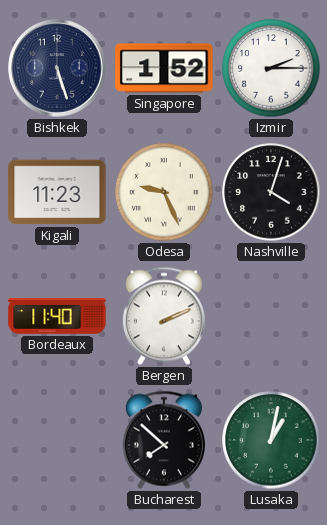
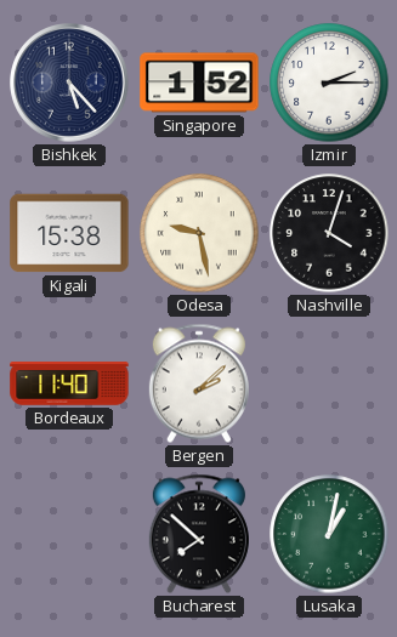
Bishkek: 5:27 -> 5:23 (69, 83)
Kigali: 11:23 -> 15:38 (69, 233)
Odesa: 9:26 -> 9:28 (199, 233)
Bergen: 2:11 -> 2:08 (199, 383)
